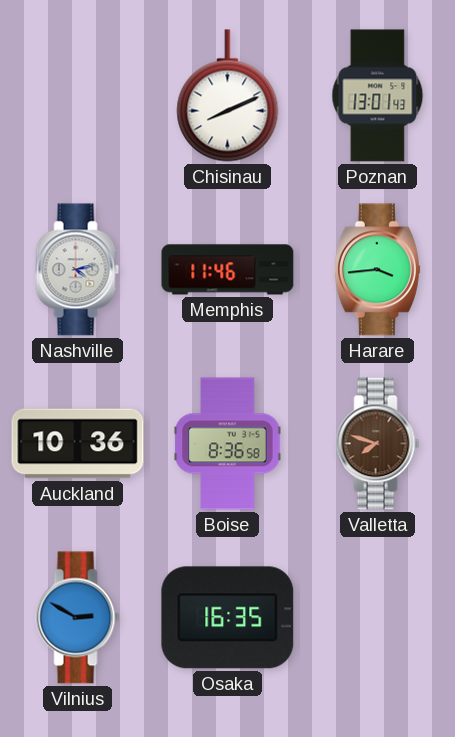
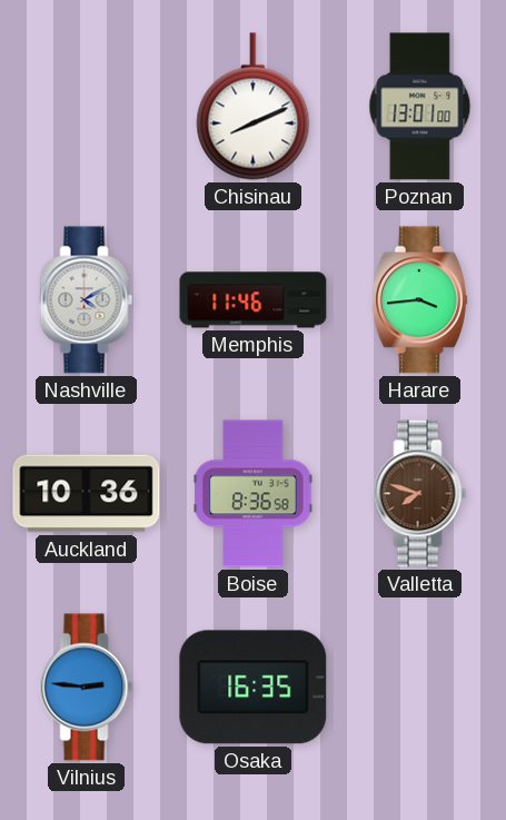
Poznan: 13:01:43 -> 13:01:00 (420, 107)
Nashville: 4:13 -> 4:10 (87, 300)
Vilnius: 2:50 -> 2:46 (87, 688)
